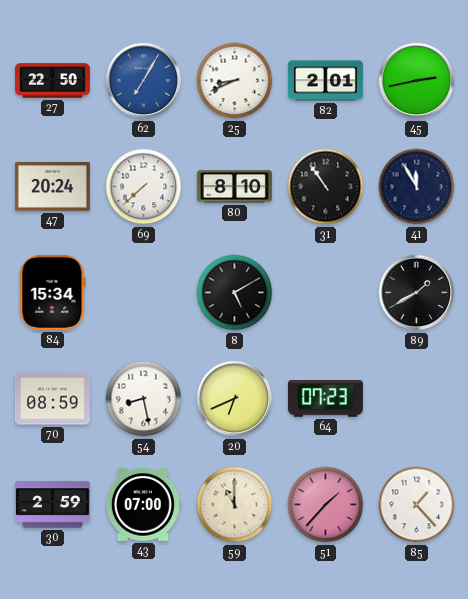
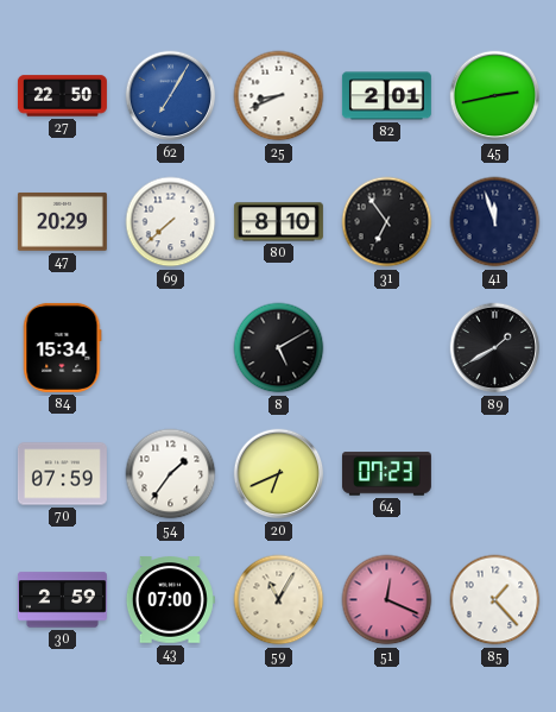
47: 20:24 -> 20:29 (62, 222)
31: 10:54 -> 6:54 (387, 222)
41: 11:55 -> 11:57 (495, 222)
70: 08:59 -> 07:59 (62, 474)
54: 8:28 -> 1:36 (171, 474)
59: 11:00 -> 11:05 (279, 600)
51: 1:37 -> 12:19 (387, 600)
